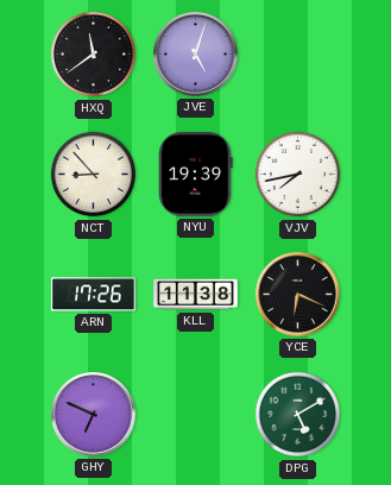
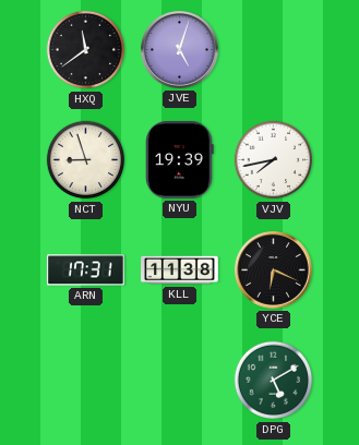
NCT: 8:53 -> 8:57 (86, 160)
ARN: 17:26 -> 17:31 (86, 270)
GHY: 6:49 -> none (94, 415)
